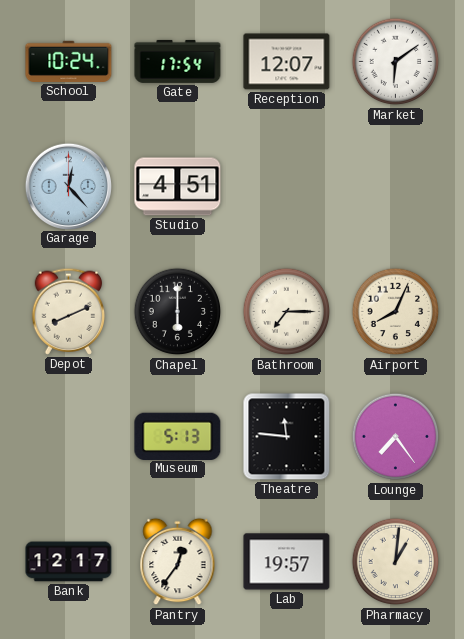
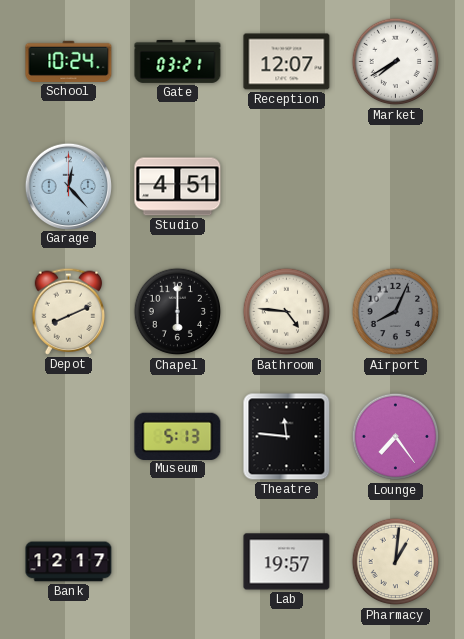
Gate: 17:54 -> 03:21 (178, 61)
Market: 6:09 -> 7:40 (396, 62)
Bathroom: 7:15 -> 4:46 (287, 312)
Airport dial: cream -> grey (396, 312)
Pantry: 12:36 -> none (178, 562)
